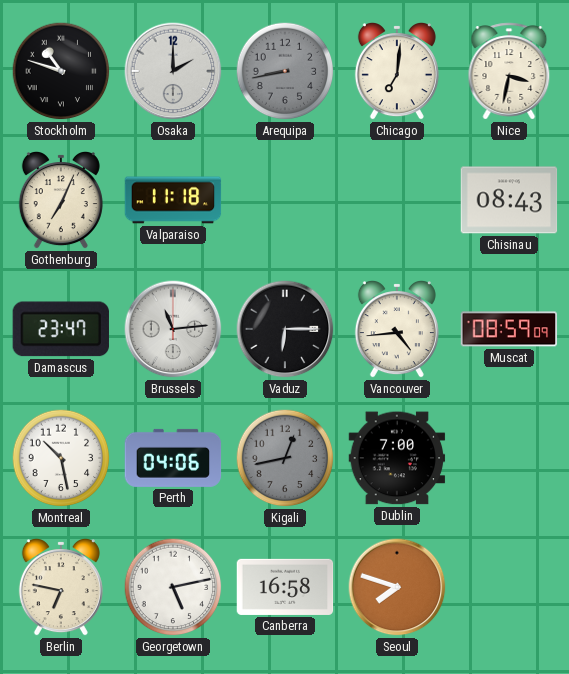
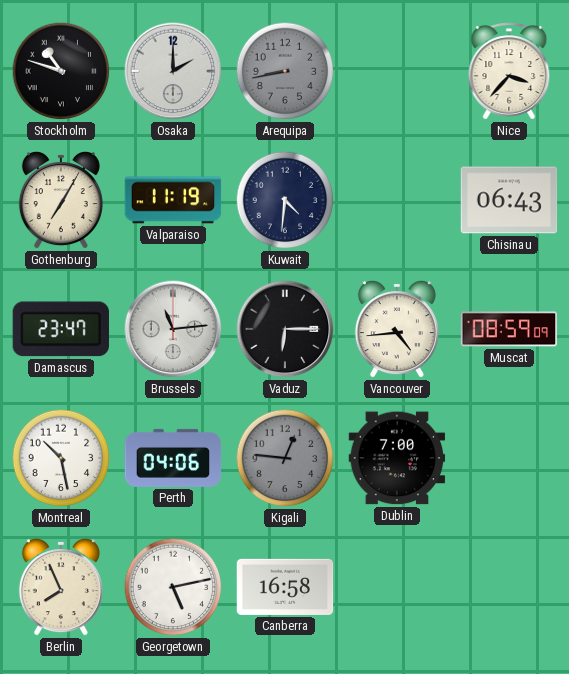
Chicago: 7:01 -> none (397, 72)
Nice: 3:32 -> 3:37 (509, 71)
Gothenburg: 7:04 -> 7:05 (61, 201)
Valparaiso: 11:18 -> 11:19 (173, 200)
Kuwait: none -> 4:31 (285, 200)
Chisinau: 08:43 -> 06:43 (509, 200)
Kigali: 12:43 -> 12:46 (285, 458)
Berlin: 6:47 -> 7:56 (61, 588)
Seoul: 7:48 -> none (397, 587)
